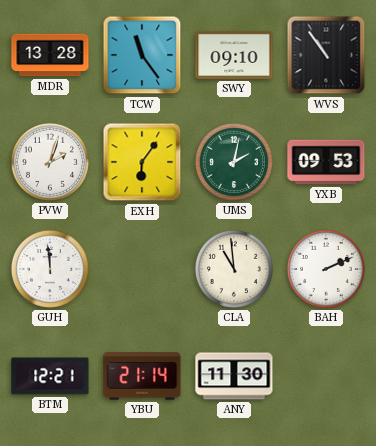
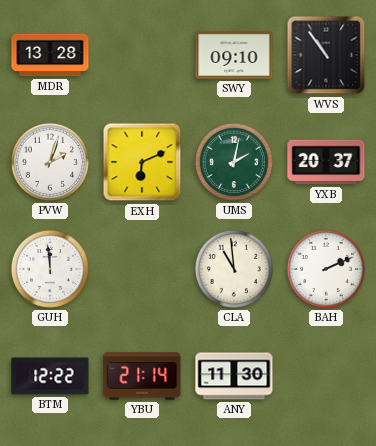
TCW: 11:24 -> none (142, 55)
EXH: 6:06 -> 6:11 (142, 162)
YXB: 09:53 -> 20:37 (326, 162)
BTM: 12:21 -> 12:22 (50, 376)
